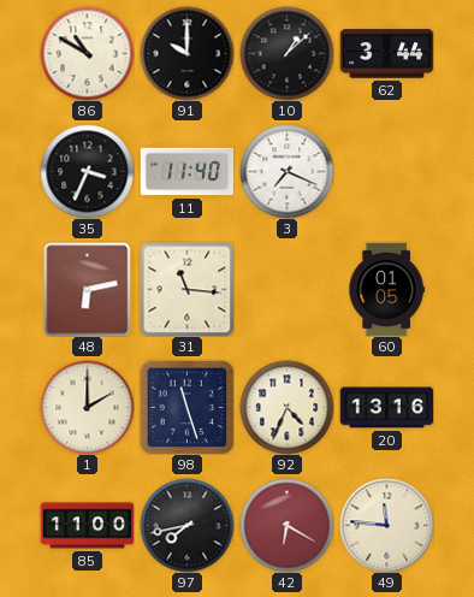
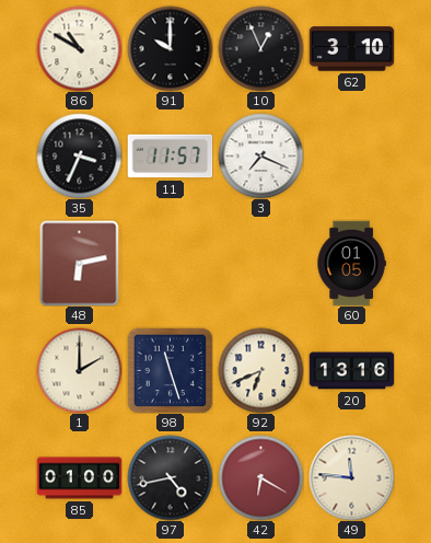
10: 1:08 -> 12:56 (260, 48)
62: 3:44 -> 3:10 (351, 49)
11: 11:40 -> 11:57 (170, 157)
31: 11:16 -> none (186, 289)
92: 4:34 -> 6:41 (260, 370)
85: 11:00 -> 01:00 (79, 478)
97: 7:43 -> 4:43 (170, 477)
